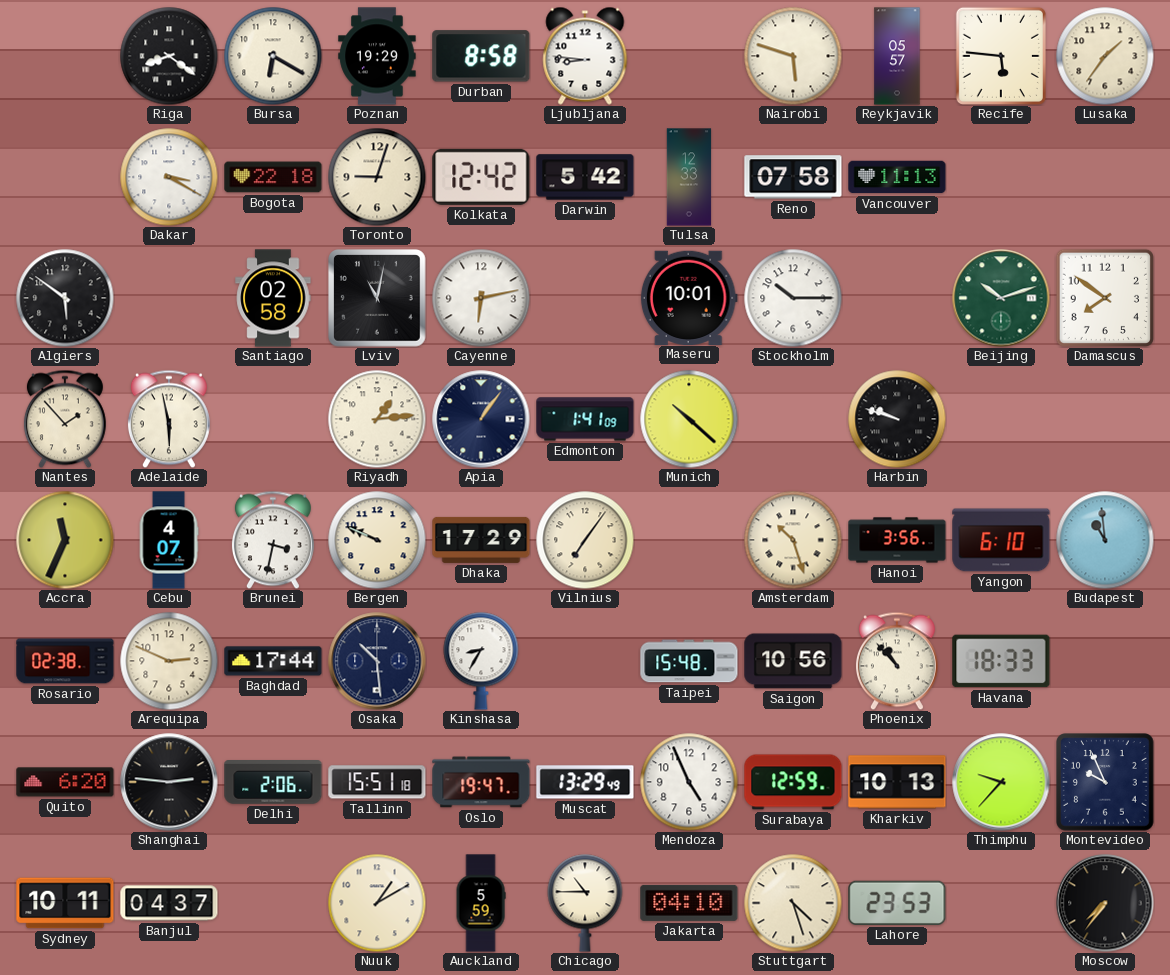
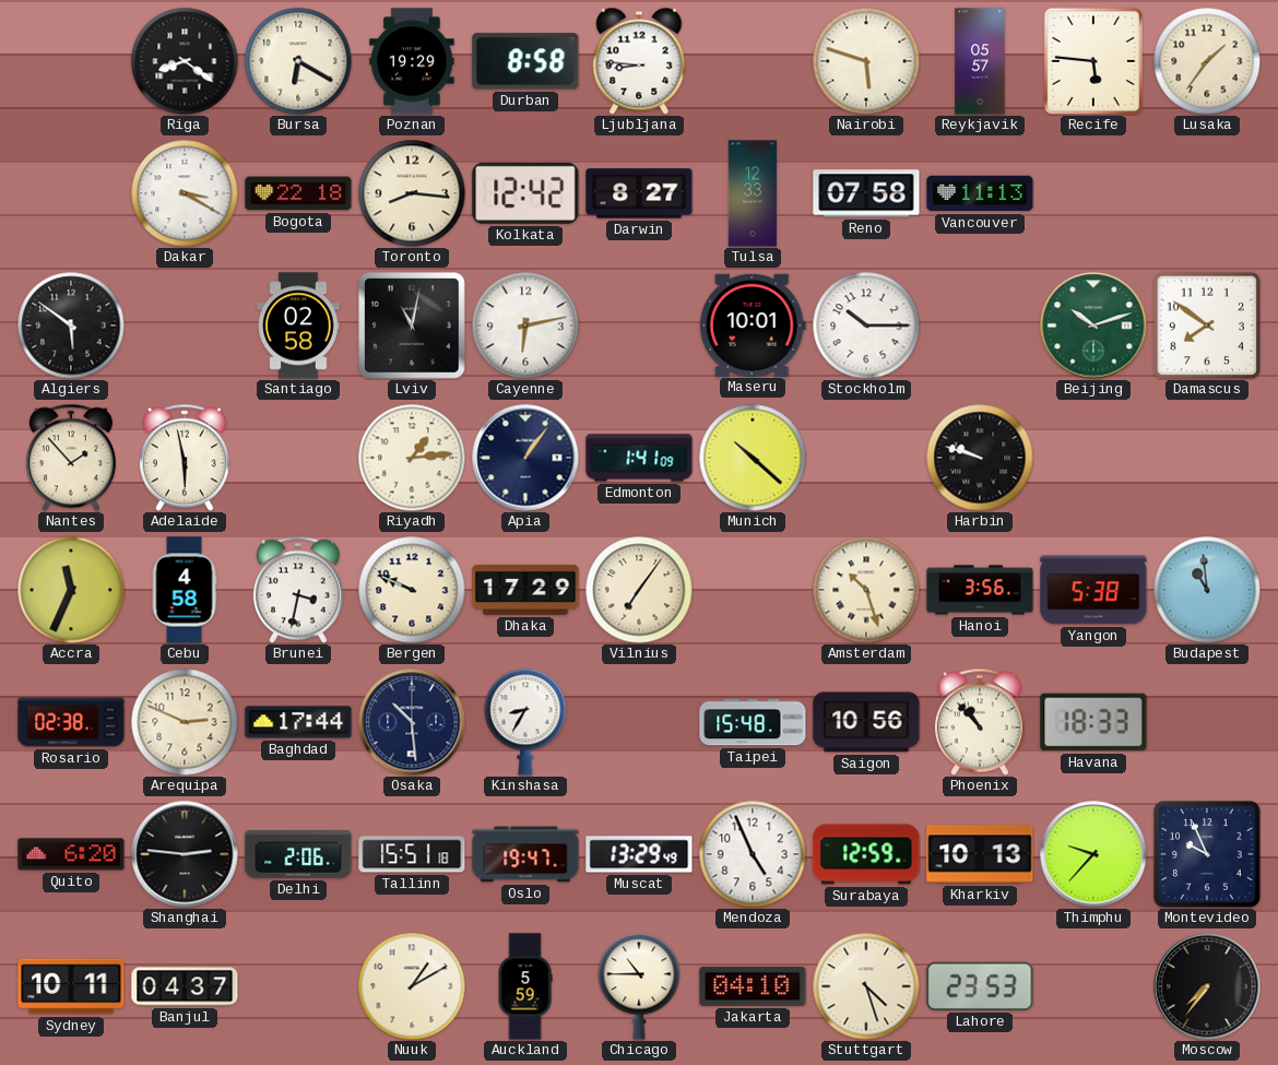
Toronto: 9:03 -> 8:16 (412, 193)
Darwin: 5:42 -> 8:27 (639, 193)
Cebu: 4:07 -> 4:58 (185, 590)
Yangon: 6:10 -> 5:38 (1093, 590)
